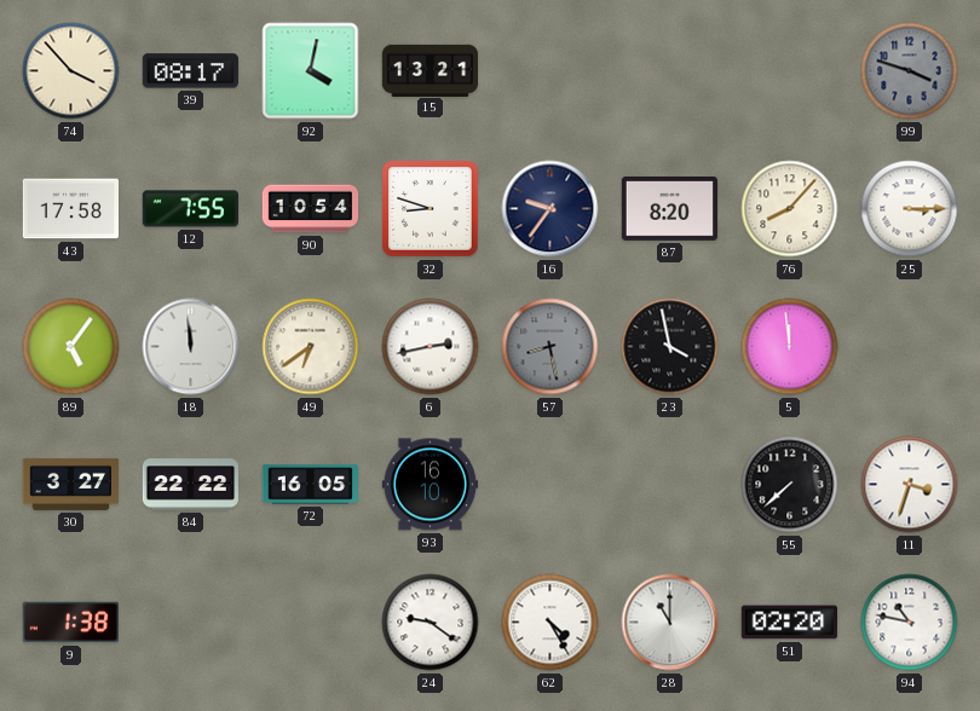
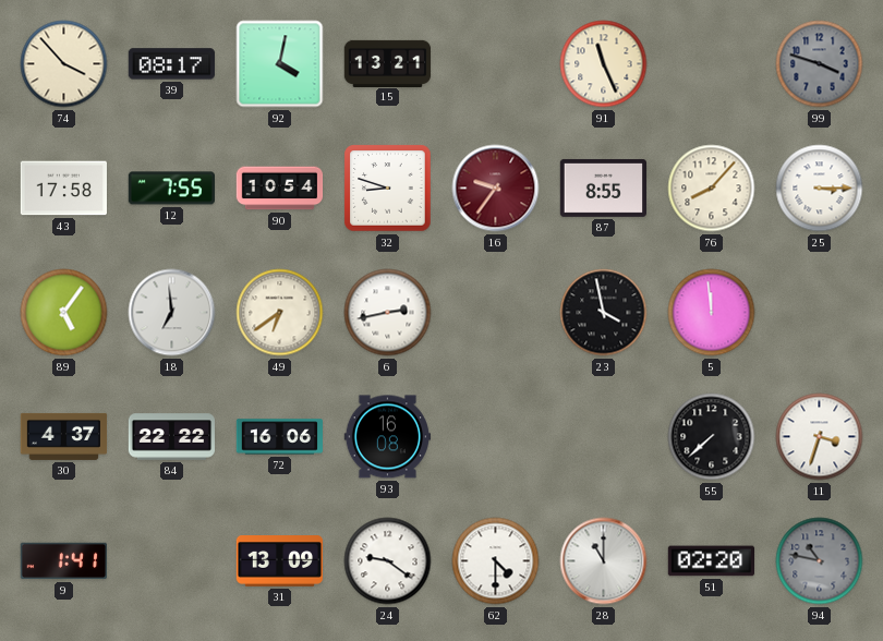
91: none -> 11:26 (604, 64)
16 dial: navy -> burgundy (496, 189)
87: 8:20 -> 8:55 (603, 188)
18: 11:59 -> 6:59 (172, 313)
57: 8:28 -> none (550, 347)
30: 3:27 -> 4:37 (64, 436)
72: 16:05 -> 16:06 (280, 437)
93: 16:10 -> 16:08 (387, 437)
9: 1:38 -> 1:41 (63, 561)
31: none -> 13:09 (280, 561)
62: 4:25 -> 4:30 (496, 561)
94 dial: white -> grey (820, 561)
